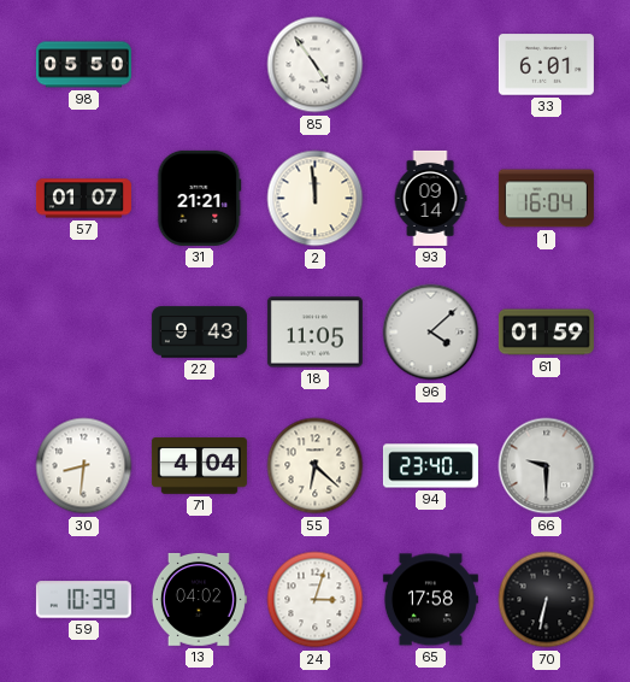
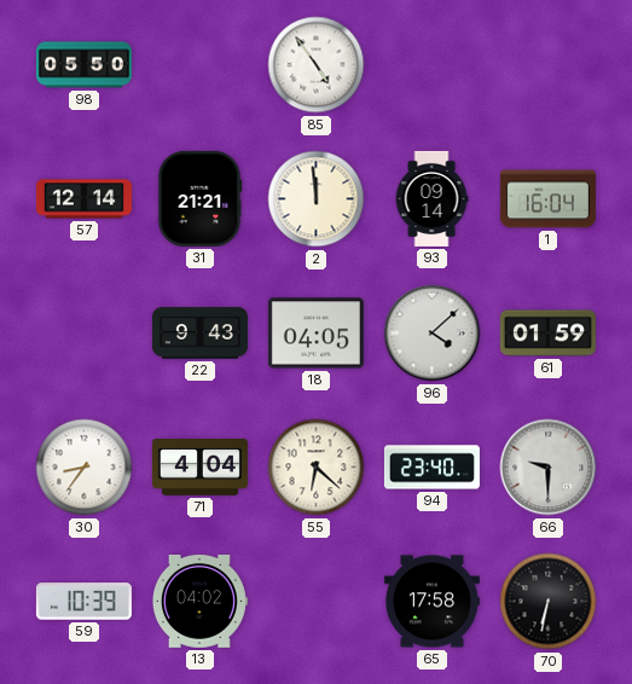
33: 6:01 -> none (546, 65)
57: 01:07 -> 12:14 (83, 199)
18: 11:05 -> 04:05 (315, 334)
30: 8:31 -> 8:36 (85, 468)
24: 3:03 -> none (316, 600)
